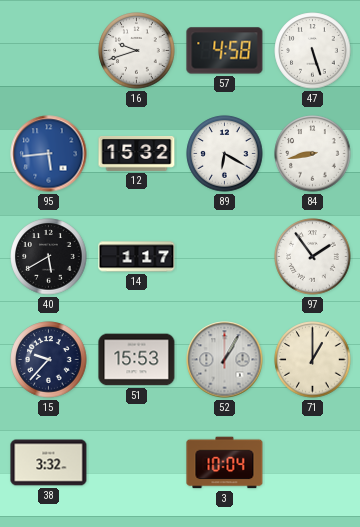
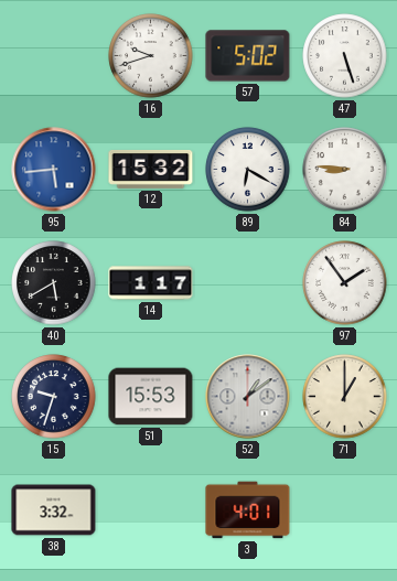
57: 4:58 -> 5:02 (248, 56)
84: 8:43 -> 8:46 (345, 170)
15: 9:37 -> 9:33 (54, 397)
52: 1:05 -> 1:09 (248, 397)
3: 10:04 -> 4:01 (248, 510)
